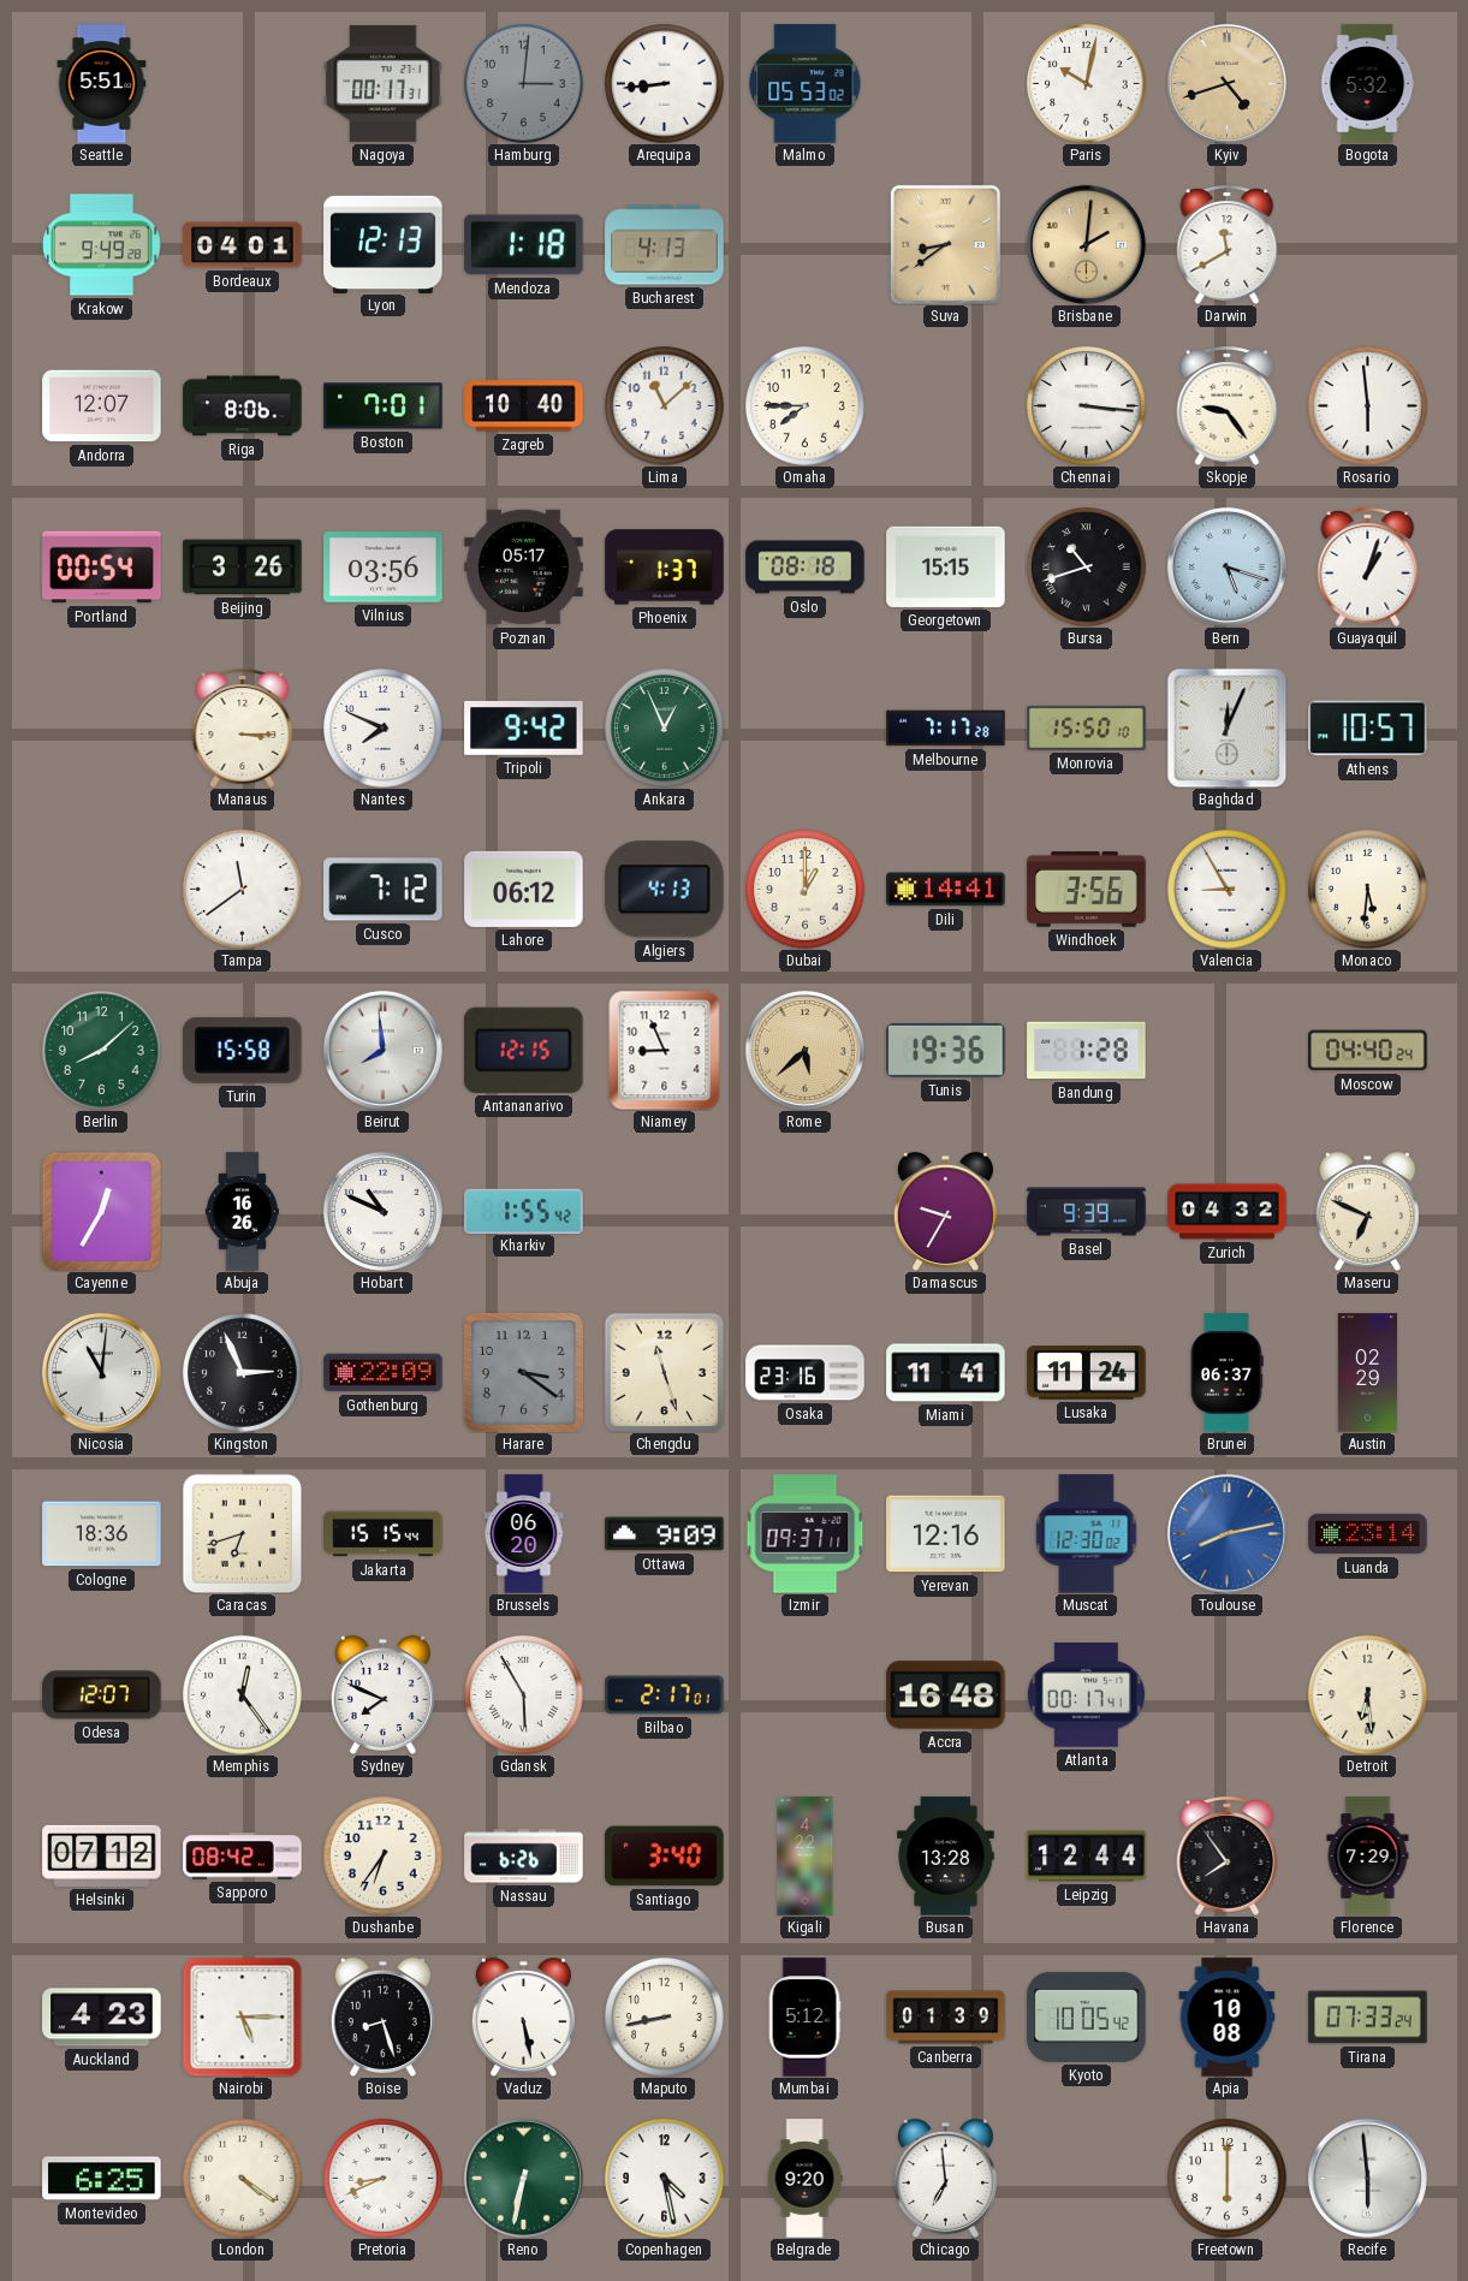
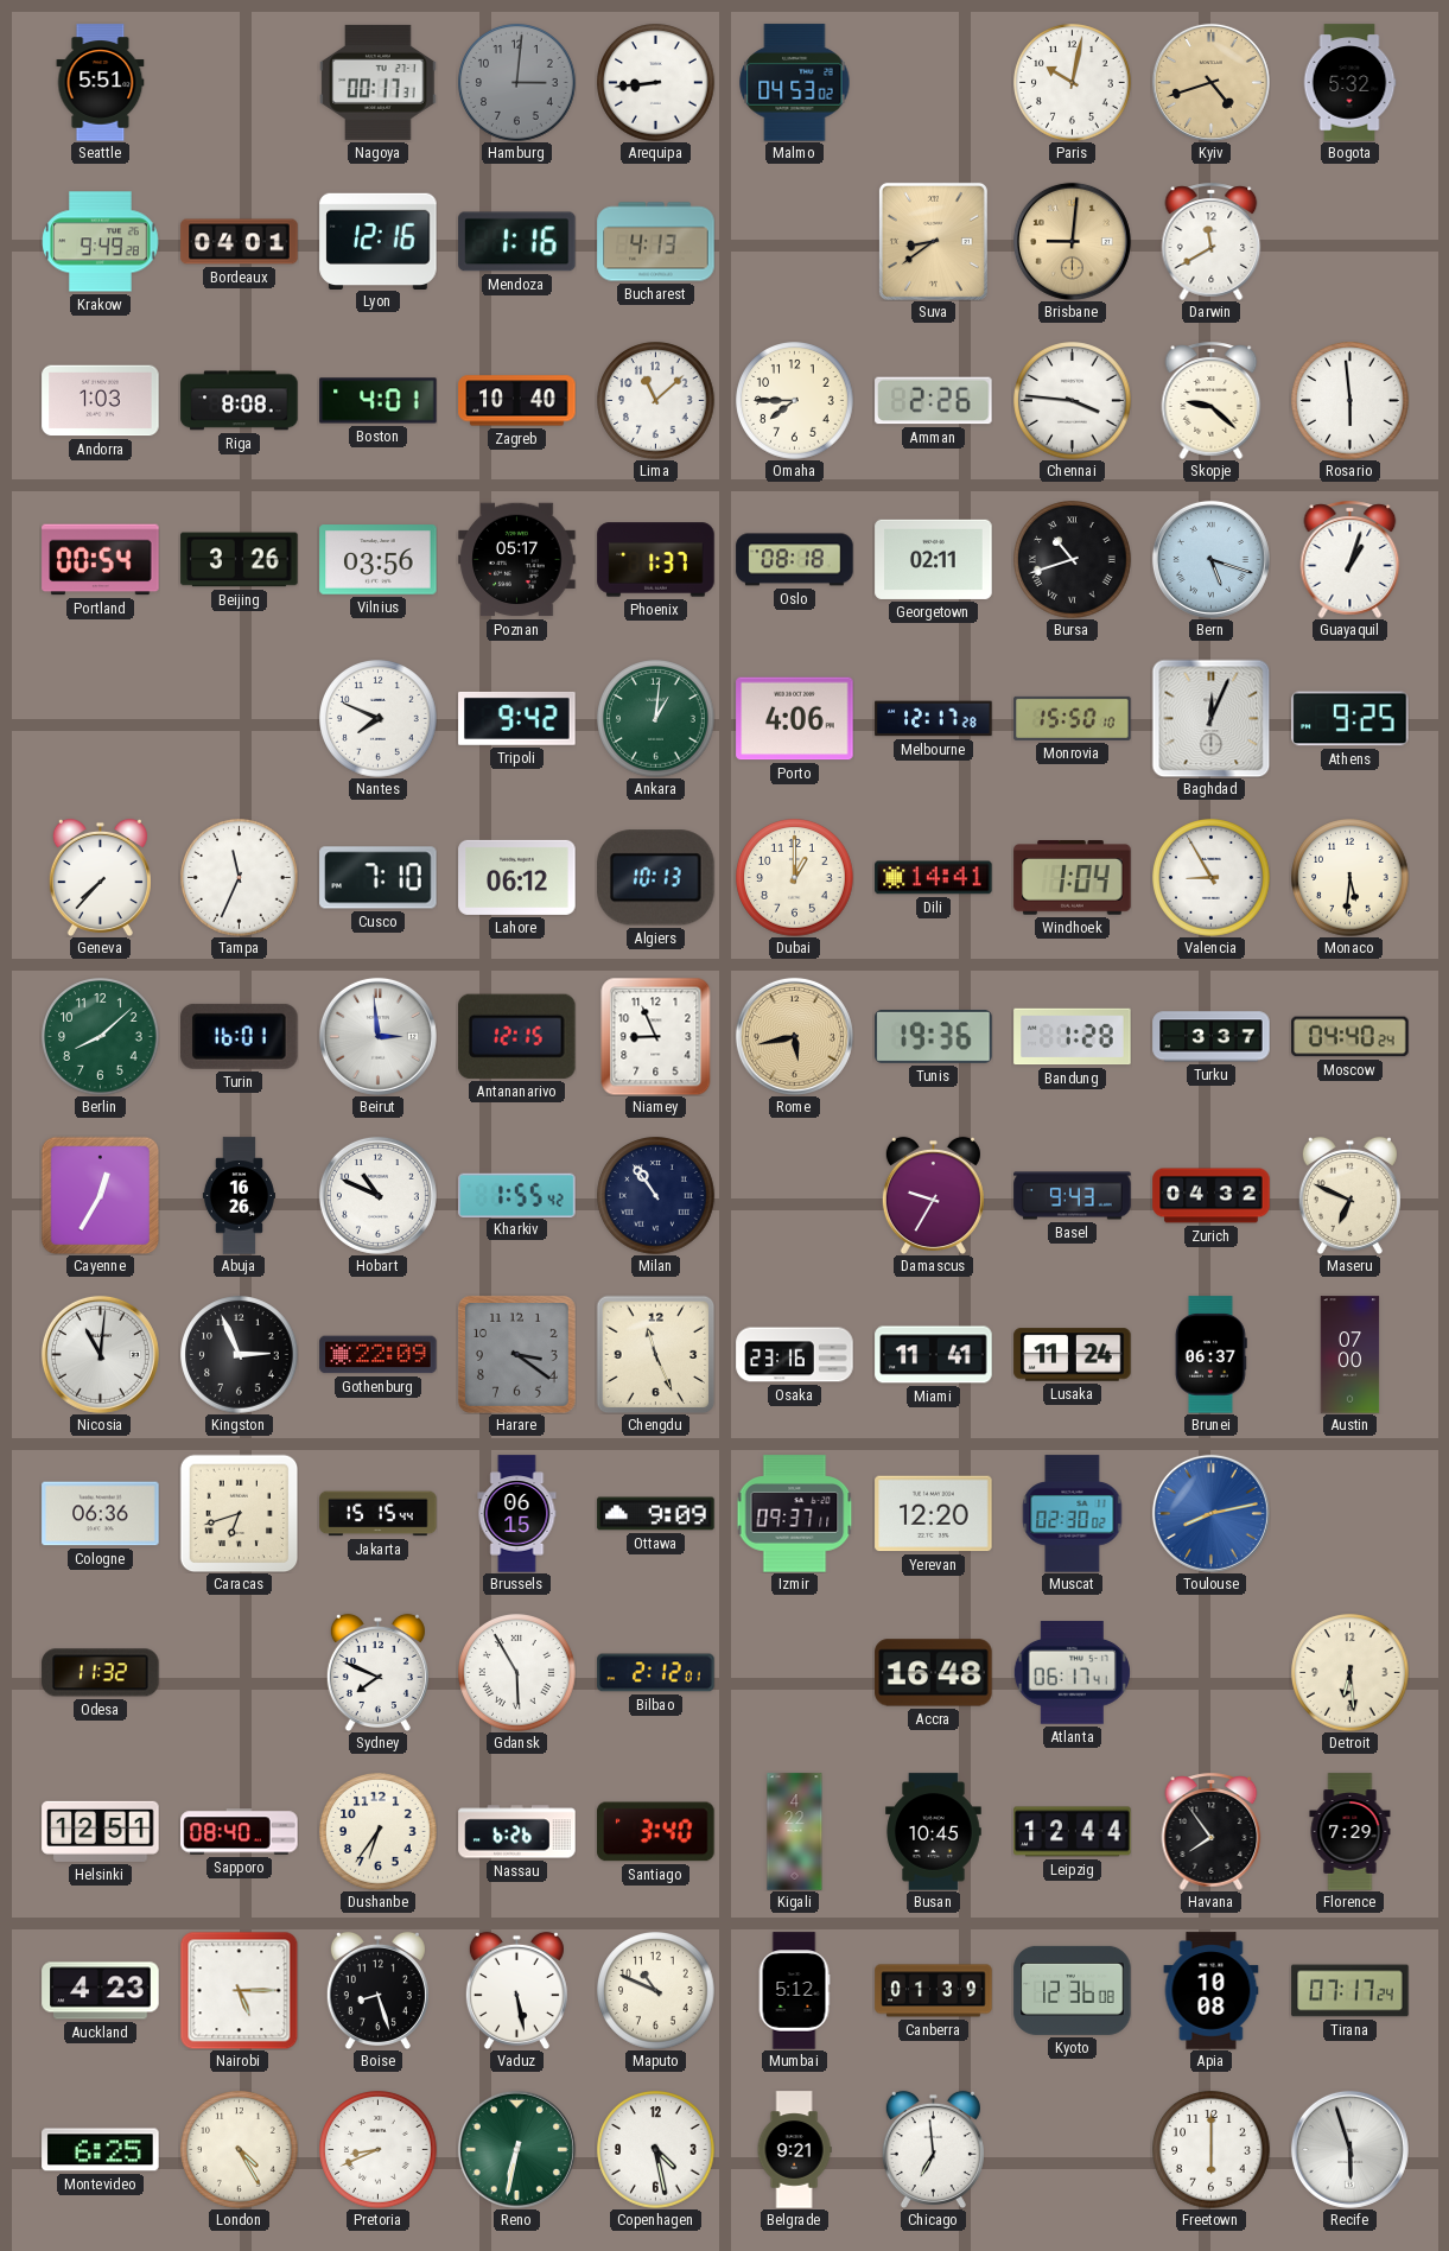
Malmo: 05:53 -> 04:53 (795, 83)
Lyon: 12:13 -> 12:16 (379, 241)
Mendoza: 1:18 -> 1:16 (517, 242)
Brisbane: 2:01 -> 9:01 (1072, 241)
Andorra: 12:07 -> 1:03 (101, 401)
Riga: 8:06 -> 8:08 (240, 401)
Boston: 7:01 -> 4:01 (379, 401)
Amman: none -> 2:26 (934, 401)
Chennai: 3:16 -> 3:46 (1073, 401)
Skopje: 9:24 -> 9:22 (1212, 400)
Georgetown: 15:15 -> 02:11 (934, 559)
Manaus: 3:15 -> none (243, 727)
Ankara: 12:56 -> 1:01 (656, 719)
Porto: none -> 4:06 (795, 719)
Melbourne: 7:17 -> 12:17 (934, 719)
Athens: 10:57 -> 9:25 (1351, 719)
Geneva: none -> 7:37 (100, 877)
Tampa: 11:39 -> 11:34 (240, 878)
Cusco: 7:12 -> 7:10 (379, 878)
Algiers: 4:13 -> 10:13 (656, 878)
Windhoek: 3:56 -> 1:04 (1073, 878)
Turin: 15:58 -> 16:01 (240, 1036)
Beirut: 7:59 -> 2:59 (377, 1036)
Rome: 5:38 -> 5:43 (794, 1036)
Turku: none -> 3:37 (1212, 1037)
Milan: none -> 10:54 (656, 1196)
Basel: 9:39 -> 9:43 (1073, 1196)
Chengdu: 11:27 -> 11:26 (655, 1354)
Austin: 02:29 -> 07:00 (1351, 1355)
Cologne: 18:36 -> 06:36 (101, 1514)
Brussels: 06:20 -> 06:15 (517, 1514)
Yerevan: 12:16 -> 12:20 (934, 1514)
Muscat: 12:30 -> 02:30 (1073, 1514)
Luanda: 23:14 -> none (1368, 1534)
Odesa: 12:07 -> 11:32 (101, 1673)
Memphis: 12:24 -> none (243, 1695)
Bilbao: 2:17 -> 2:12 (656, 1673)
Atlanta: 00:17 -> 06:17 (1072, 1673)
Helsinki: 07:12 -> 12:51 (101, 1831)
Sapporo: 08:42 -> 08:40 (240, 1832)
Busan: 13:28 -> 10:45 (934, 1832)
Maputo: 8:43 -> 10:49 (656, 1991)
Kyoto: 10:05 -> 12:36 (1073, 1990)
Tirana: 07:33 -> 07:17 (1351, 1991)
London: 4:21 -> 4:25 (240, 2150)
Belgrade: 9:20 -> 9:21 (794, 2150)
Recife: 5:59 -> 5:57 (1349, 2149)
